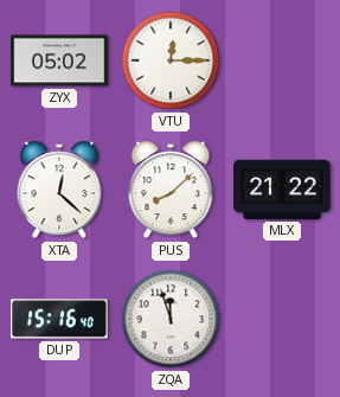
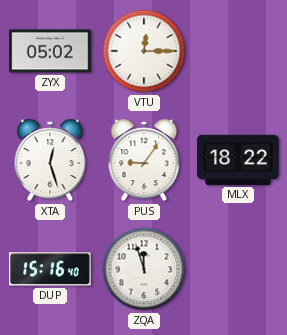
XTA: 12:22 -> 12:27 (50, 160)
PUS: 8:08 -> 9:06 (144, 160)
MLX: 21:22 -> 18:22 (238, 160)
